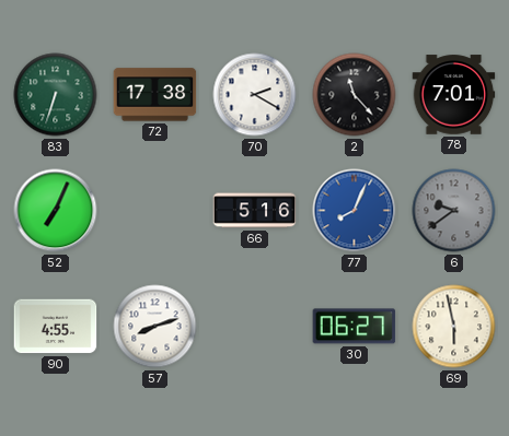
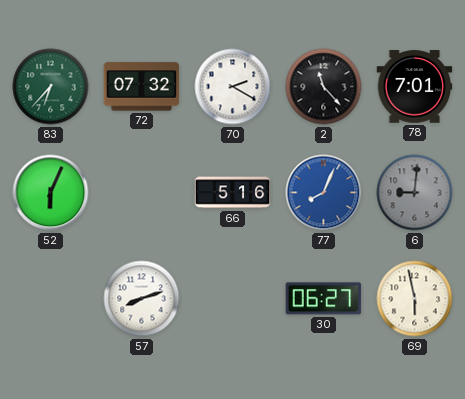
83: 6:33 -> 6:37 (51, 87)
72: 17:38 -> 07:32 (142, 87)
52: 7:04 -> 6:04 (51, 193)
6: 9:39 -> 9:01 (415, 193)
90: 4:55 -> none (56, 327)
